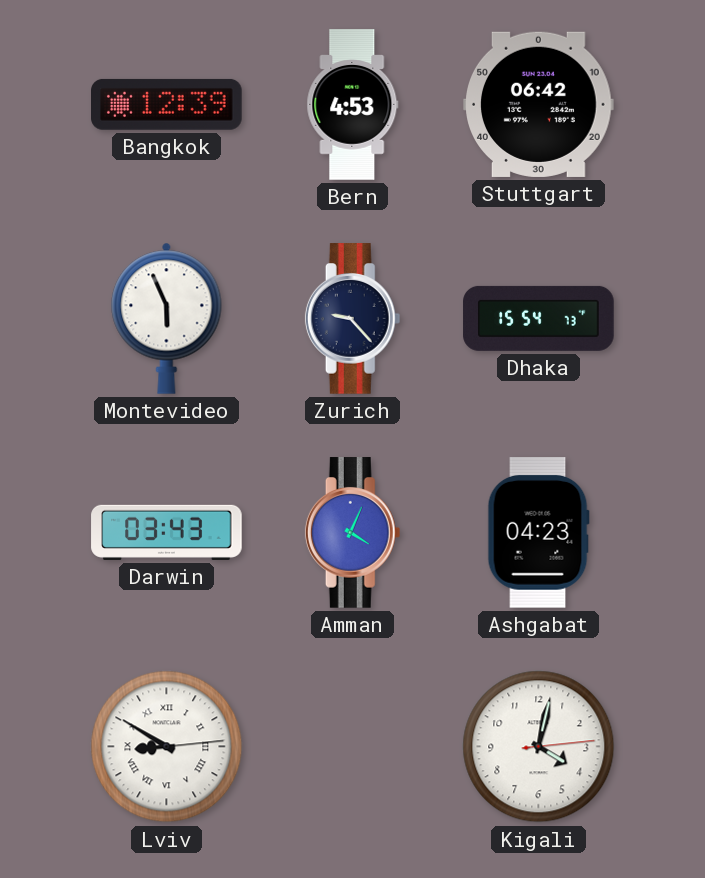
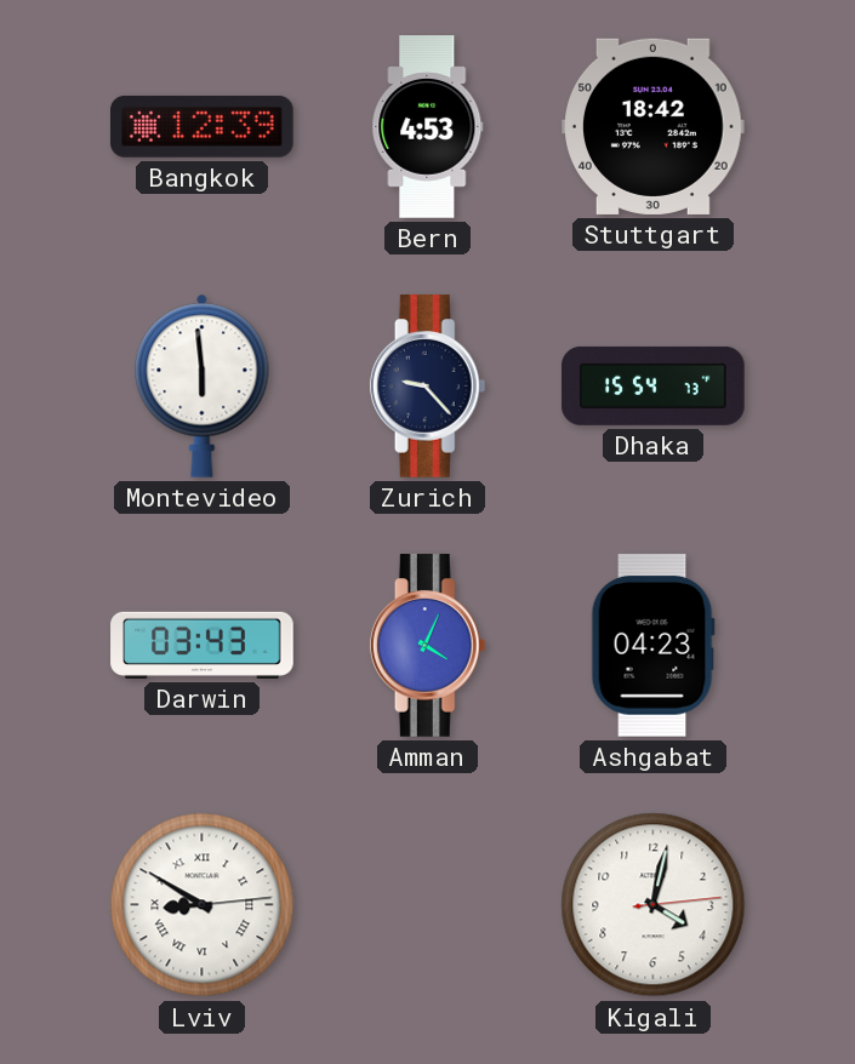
Stuttgart: 06:42 -> 18:42 (654, 126)
Montevideo: 5:56 -> 5:59 (203, 385)
